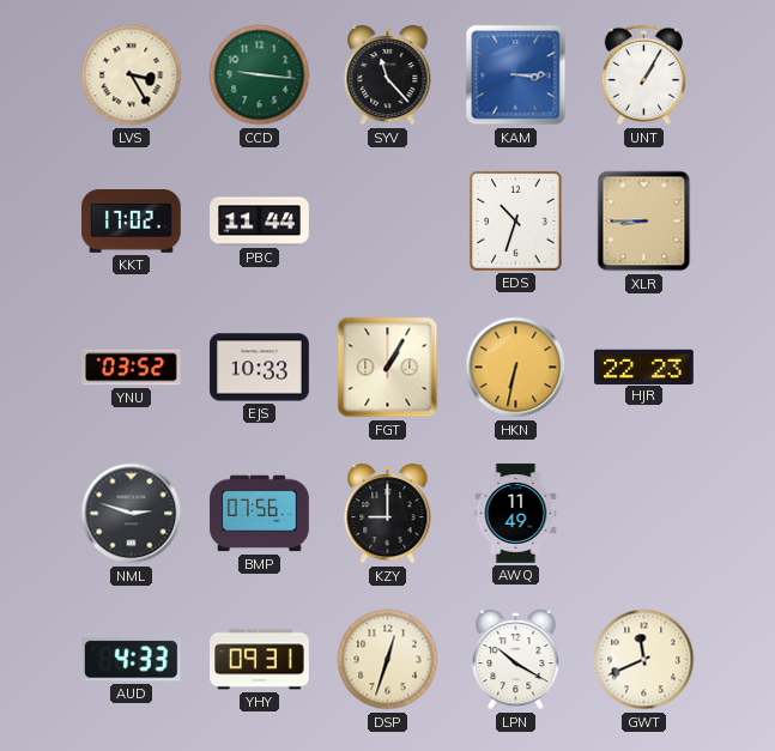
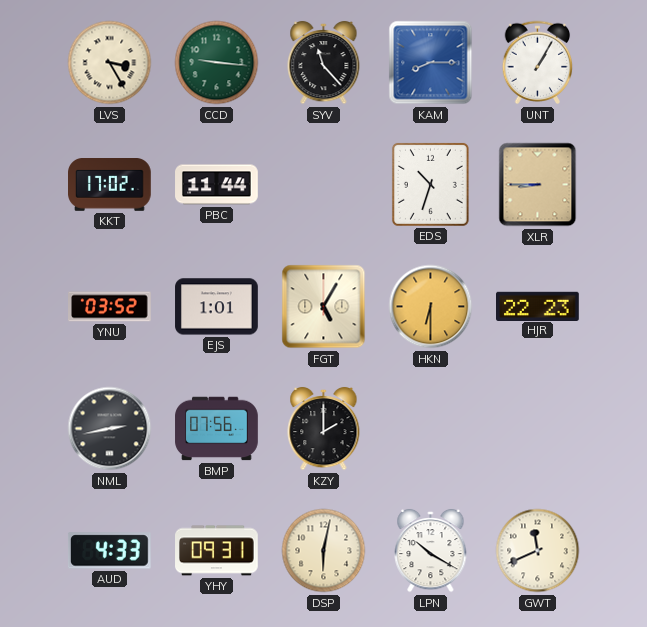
KAM: 3:15 -> 8:15 (431, 63)
EJS: 10:33 -> 1:01 (217, 307)
FGT: 1:05 -> 5:05 (324, 307)
HKN: 6:32 -> 6:30 (431, 307)
NML: 2:48 -> 2:43 (110, 429)
KZY: 9:00 -> 2:00 (324, 429)
AWQ: 11:49 -> none (516, 514)
DSP: 12:33 -> 6:02 (324, 551)
